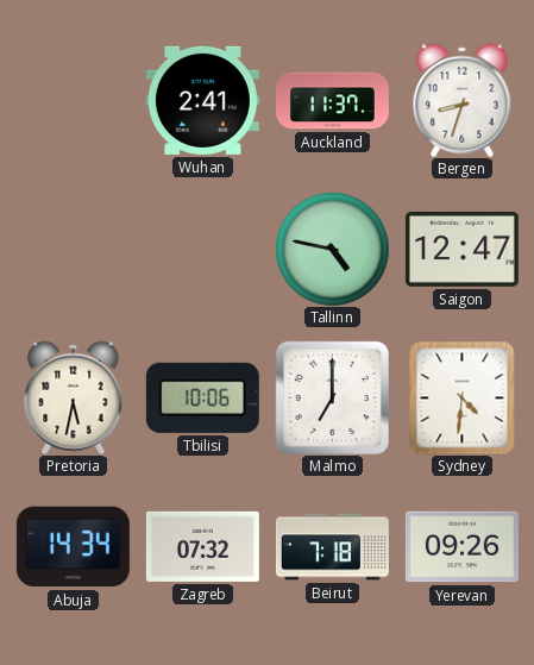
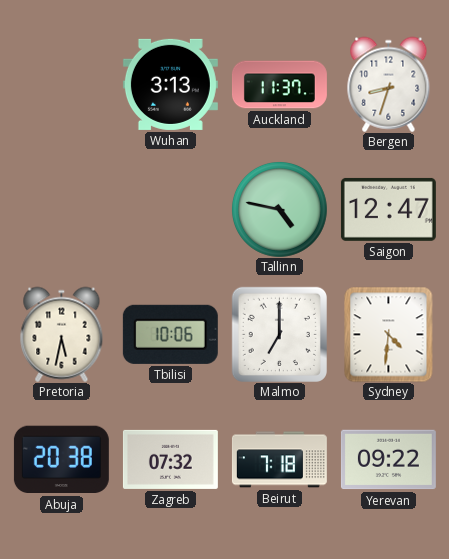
Wuhan: 2:41 -> 3:13 (170, 84)
Abuja: 14:34 -> 20:38 (61, 460)
Yerevan: 09:26 -> 09:22 (388, 460)
